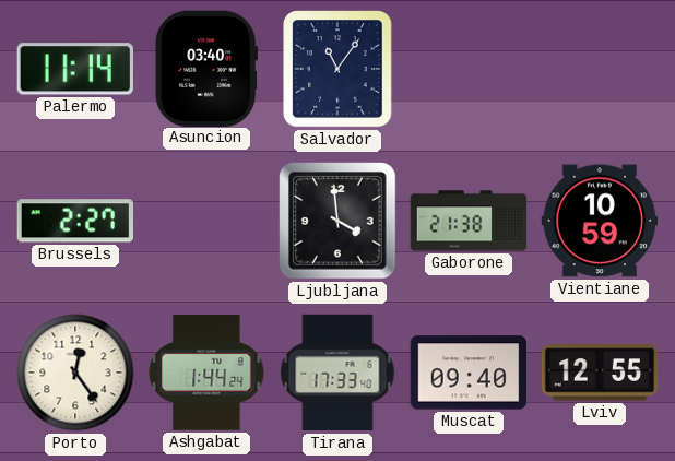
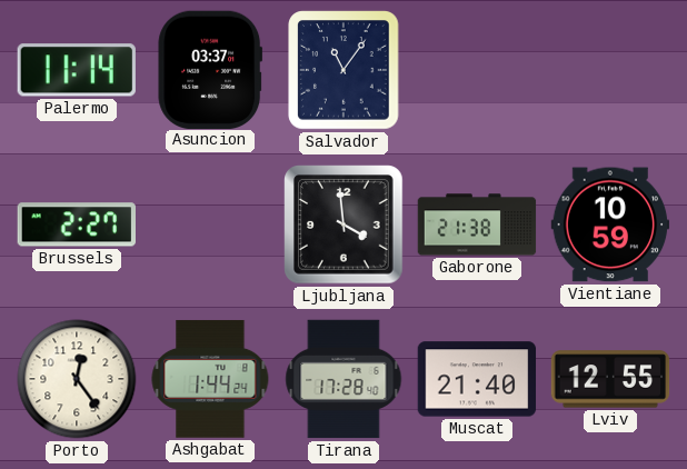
Asuncion: 03:40 -> 03:37 (210, 69)
Tirana: 17:33 -> 17:28 (343, 379)
Muscat: 09:40 -> 21:40 (477, 379)
